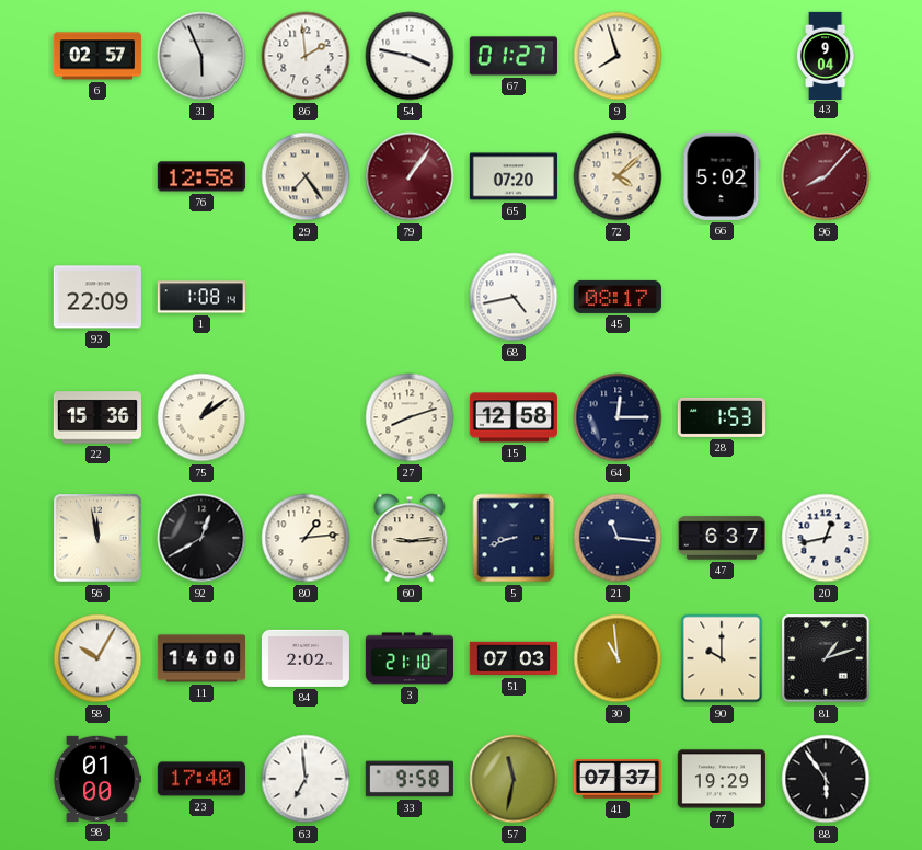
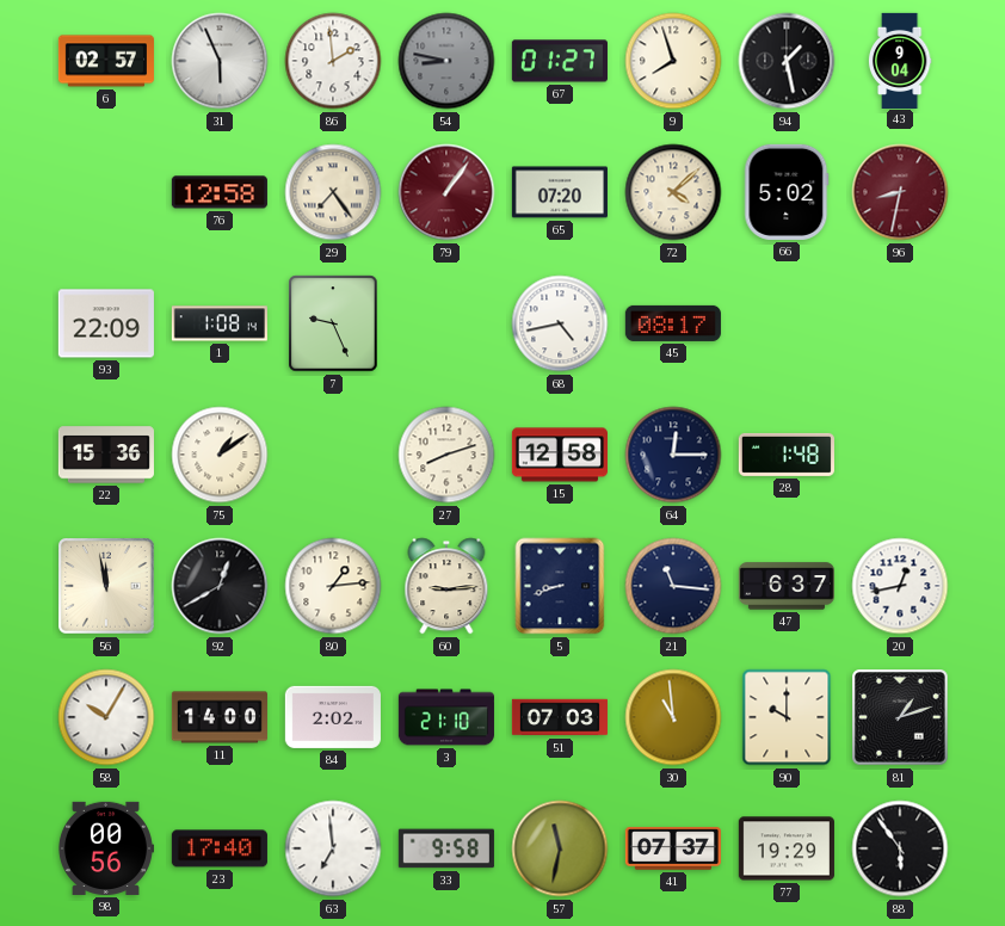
54: 3:47 -> 8:47 (446, 61)
54 dial: white -> grey (446, 61)
94: none -> 1:28 (787, 61)
96: 8:07 -> 8:32 (900, 192)
7: none -> 9:26 (333, 323)
28: 1:53 -> 1:48 (787, 455)
98: 01:00 -> 00:56 (105, 848)
